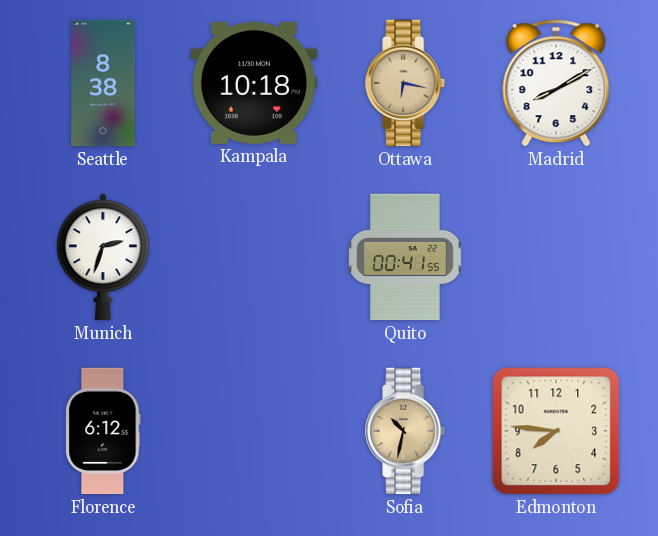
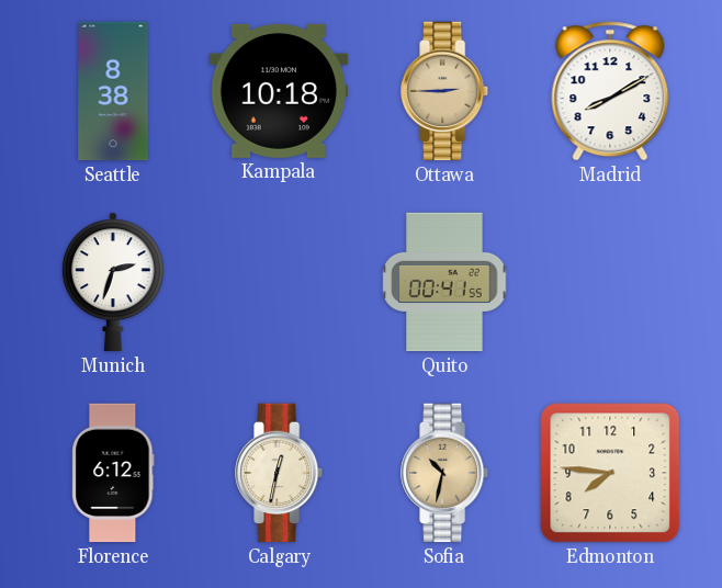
Ottawa: 6:17 -> 2:45 (445, 91)
Calgary: none -> 12:32 (280, 473)
